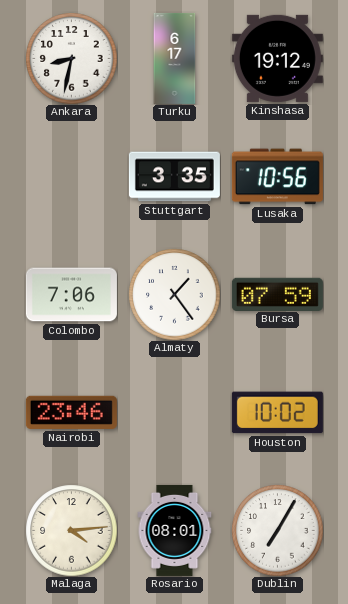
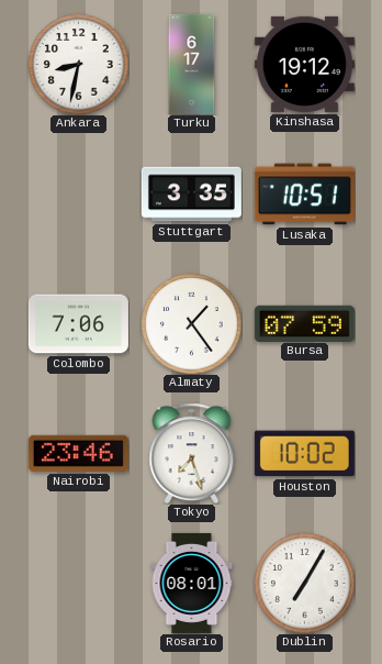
Lusaka: 10:56 -> 10:51 (304, 195)
Tokyo: none -> 7:27 (192, 453)
Malaga: 4:14 -> none (71, 530)
